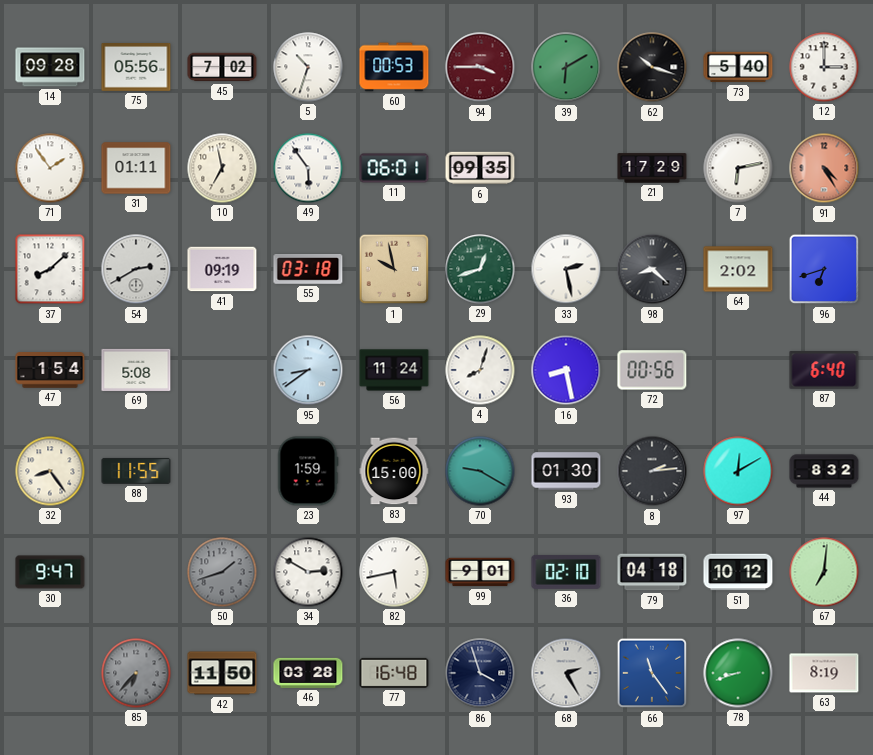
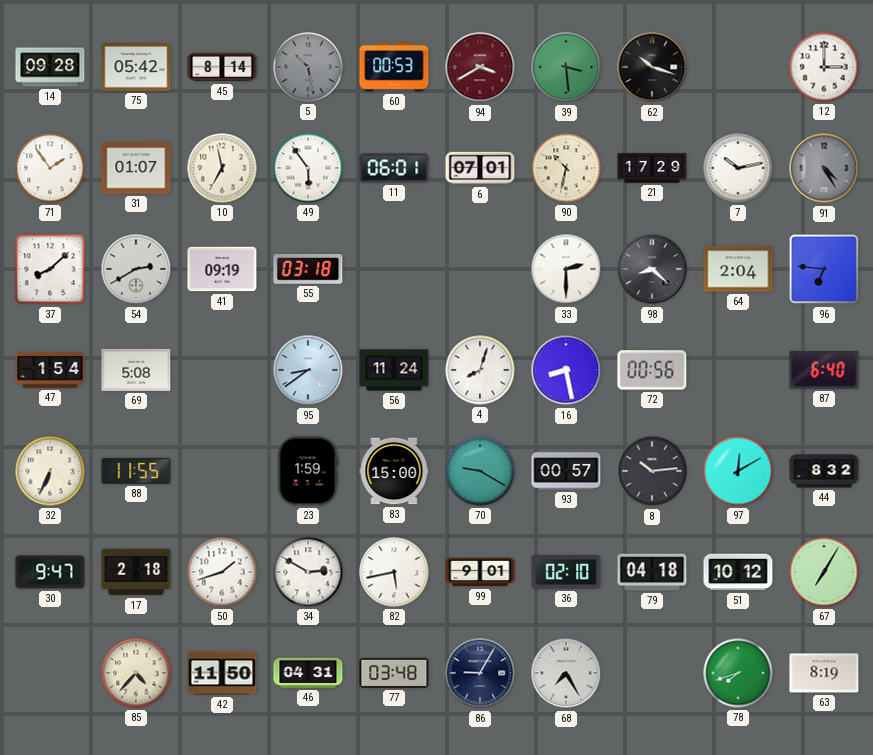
75: 05:56 -> 05:42 (136, 68)
45: 7:02 -> 8:14 (222, 67)
5: 10:33 -> 10:28 (308, 67)
5 dial: white -> grey (308, 67)
94: 3:45 -> 3:40 (480, 67)
39: 6:10 -> 3:29 (566, 67)
73: 5:40 -> none (738, 67)
31: 01:11 -> 01:07 (136, 168)
6: 09:35 -> 07:01 (480, 168)
90: none -> 10:32 (566, 168)
7: 6:13 -> 10:13 (738, 168)
91 dial: salmon -> grey (824, 168)
1: 9:58 -> none (394, 269)
29: 12:42 -> none (480, 269)
33: 2:28 -> 2:30 (566, 269)
64: 2:02 -> 2:04 (738, 269)
96: 6:42 -> 6:46 (824, 269)
32: 8:24 -> 6:34 (50, 471)
93: 01:30 -> 00:57 (566, 471)
8: 2:14 -> 10:14 (652, 471)
17: none -> 2:18 (136, 572)
50 dial: grey -> white (222, 572)
67: 7:01 -> 7:05 (824, 572)
85: 6:37 -> 4:37 (136, 673)
85 dial: grey -> cream (136, 673)
46: 03:28 -> 04:31 (308, 673)
77: 16:48 -> 03:48 (394, 673)
86: 3:57 -> 9:05 (480, 673)
68: 2:25 -> 7:25 (566, 673)
66: 11:24 -> none (652, 673)
78: 8:42 -> 7:42 (738, 673)
